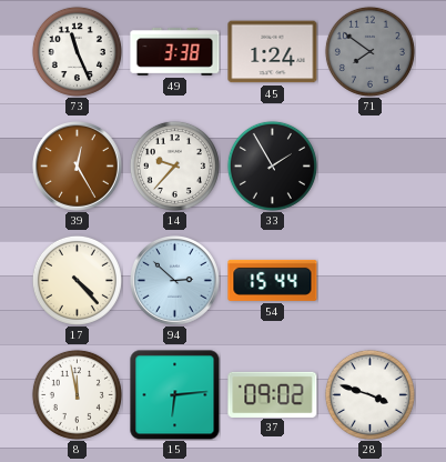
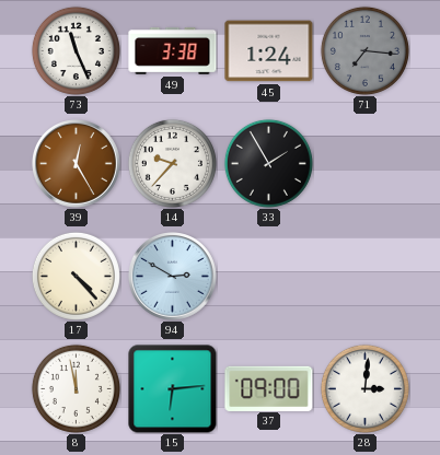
71: 7:51 -> 7:16 (364, 50)
94: 2:52 -> 2:50 (173, 277)
54: 15:44 -> none (273, 280)
37: 09:02 -> 09:00 (269, 388)
28: 3:48 -> 3:01 (364, 388)
